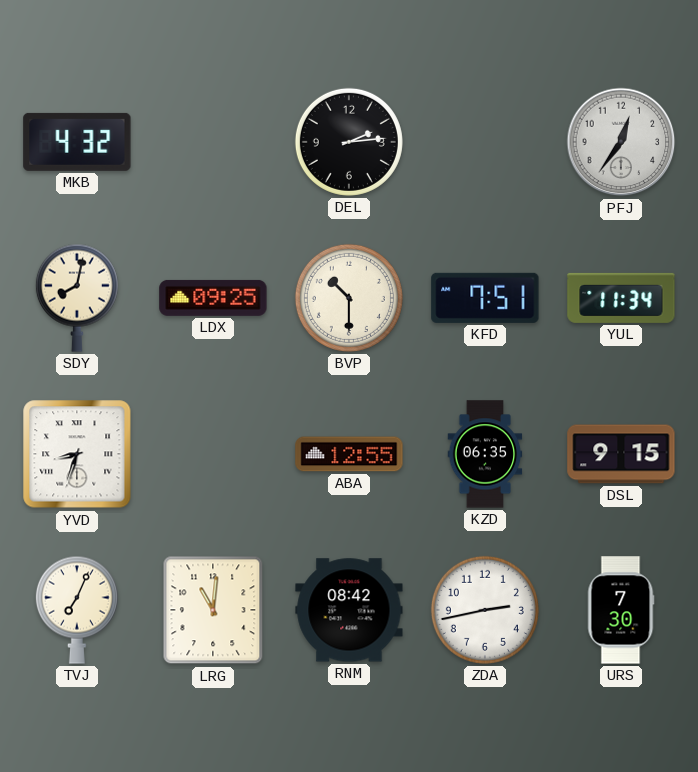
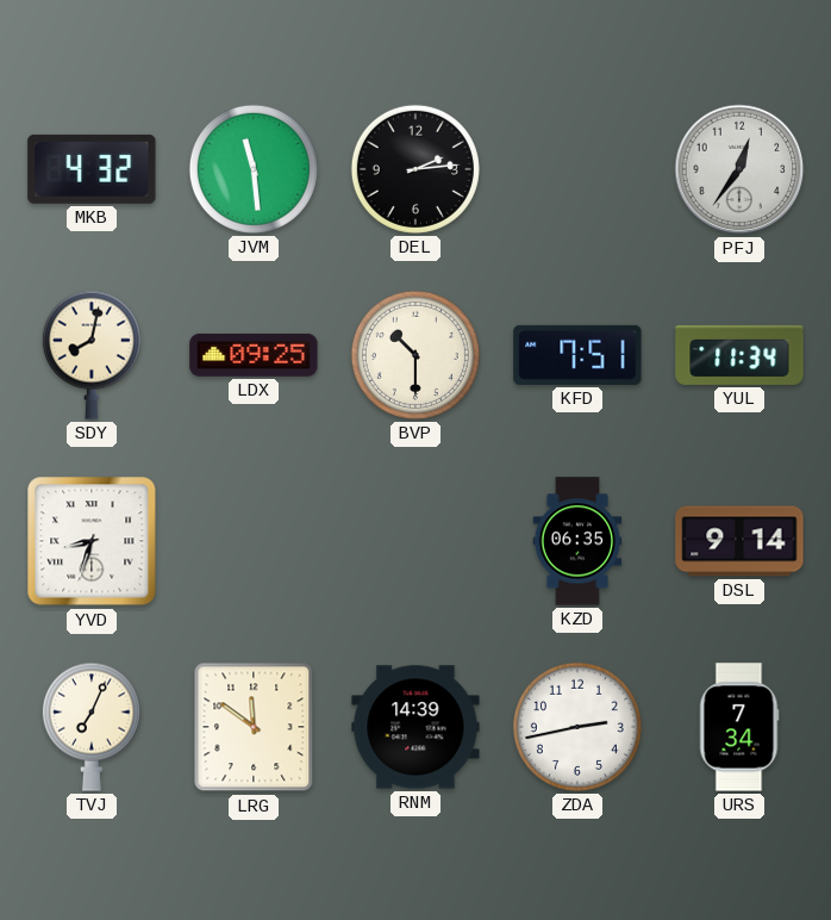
JVM: none -> 11:29 (254, 169)
ABA: 12:55 -> none (349, 454)
DSL: 9:15 -> 9:14 (739, 541)
LRG: 11:01 -> 11:51 (254, 727)
RNM: 08:42 -> 14:39 (415, 727)
URS: 7:30 -> 7:34 (739, 727)
